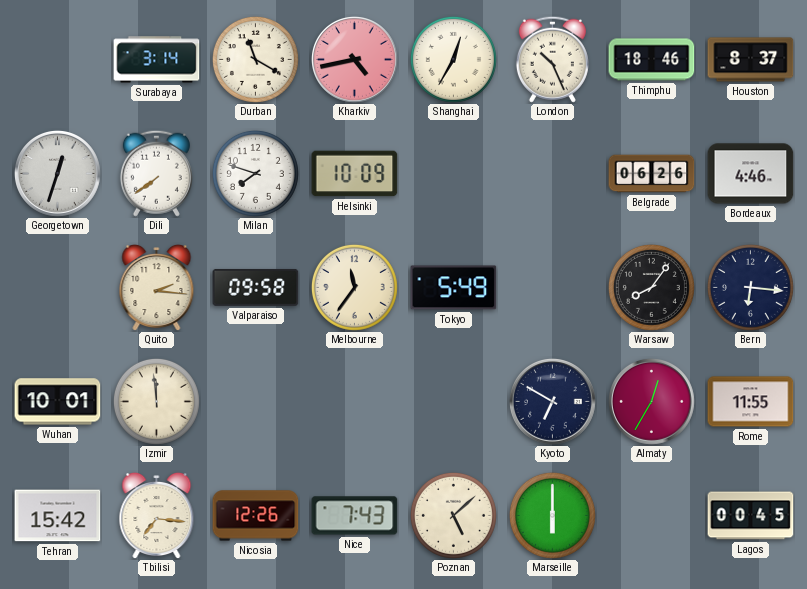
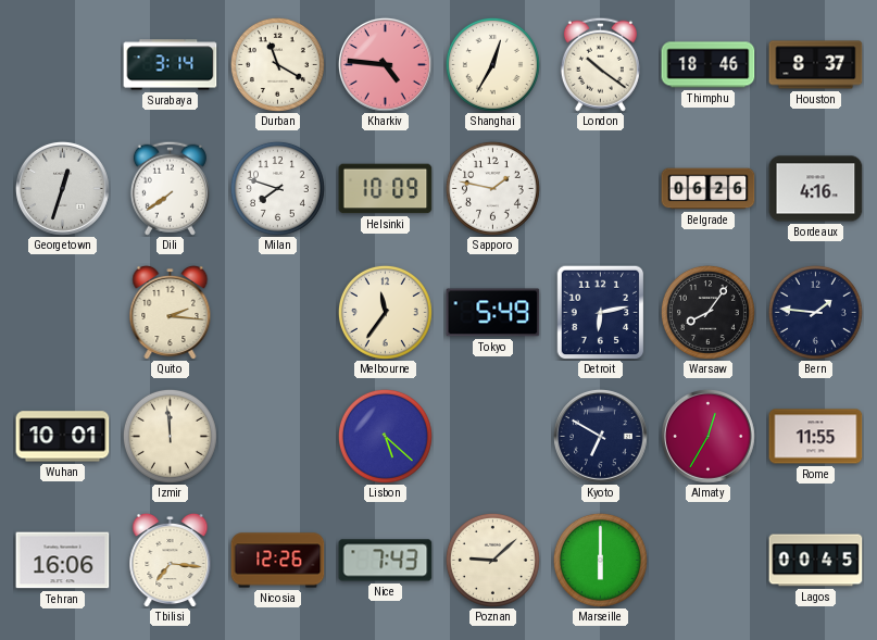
Kharkiv: 4:43 -> 4:46 (385, 64)
London: 10:26 -> 10:21 (600, 64)
Sapporo: none -> 1:47 (492, 188)
Bordeaux: 4:46 -> 4:16 (816, 189)
Valparaiso: 09:58 -> none (256, 287)
Detroit: none -> 6:13 (601, 312)
Bern: 6:16 -> 1:46 (815, 312)
Lisbon: none -> 5:22 (385, 436)
Tehran: 15:42 -> 16:06 (63, 561)
Poznan: 5:08 -> 9:08 (492, 560)
